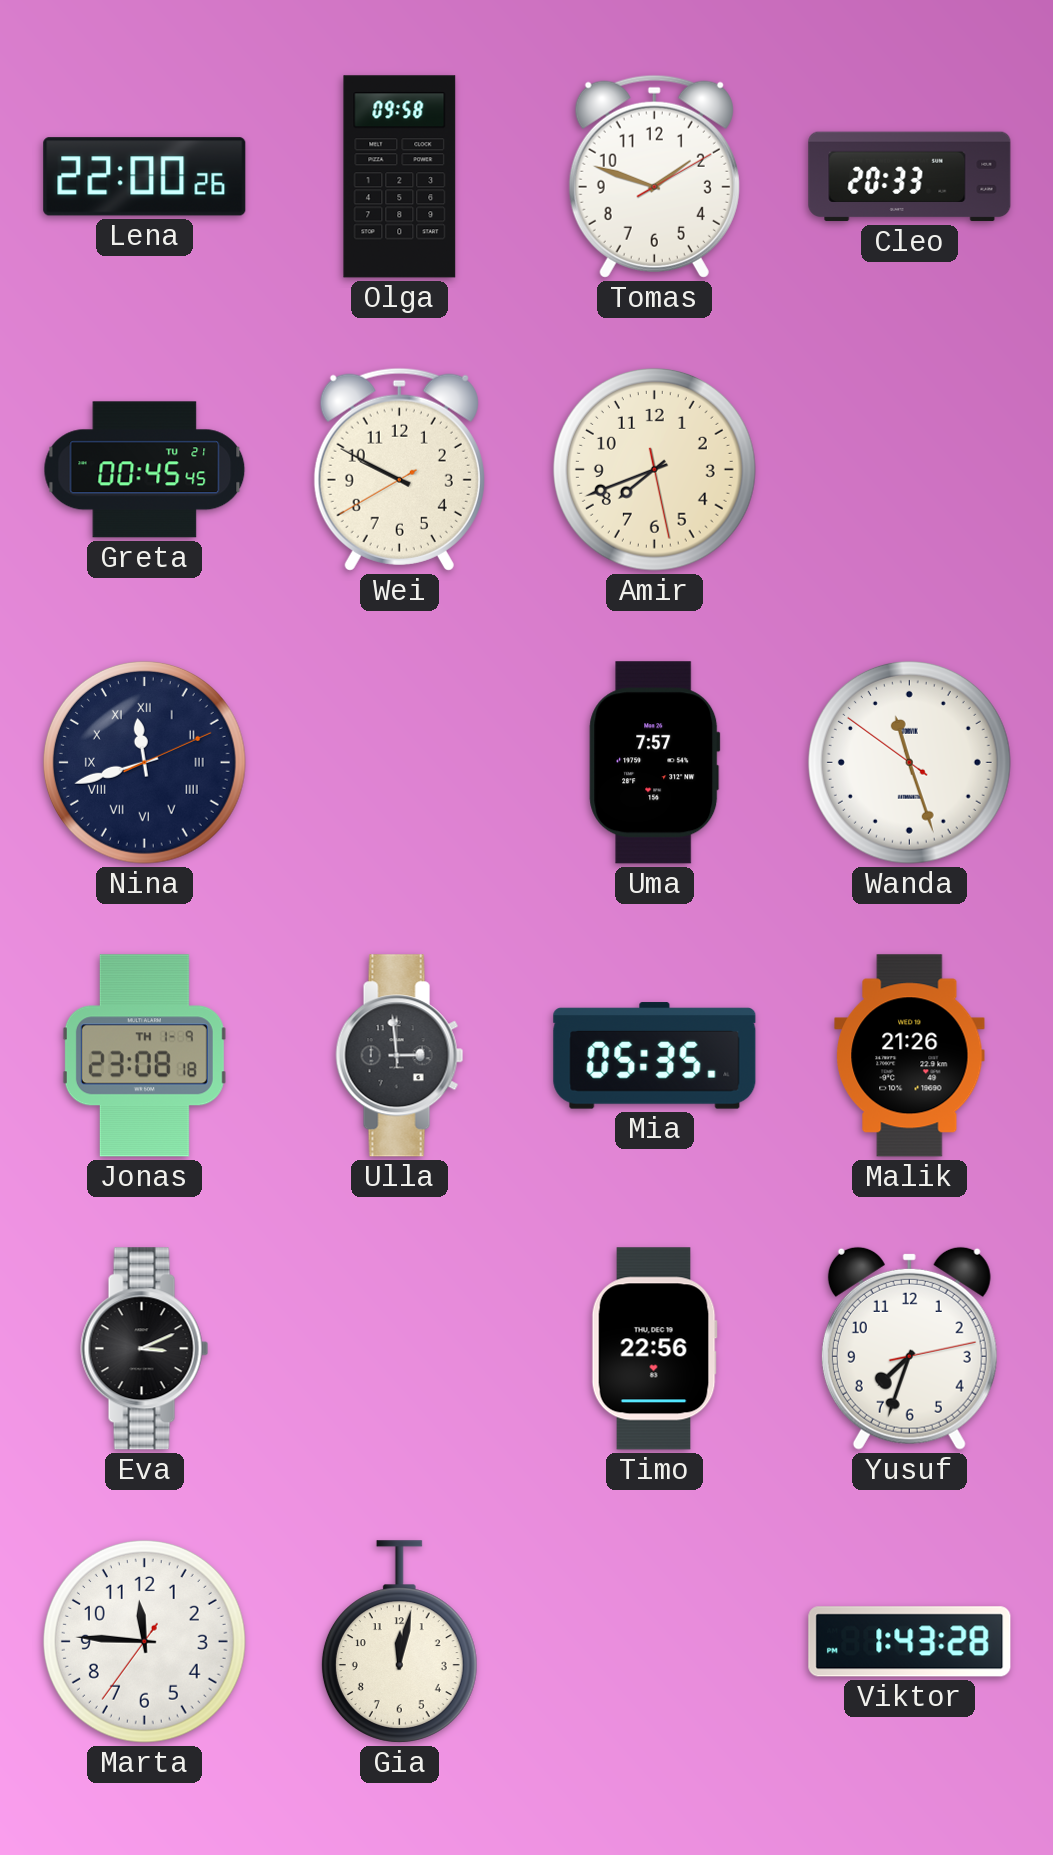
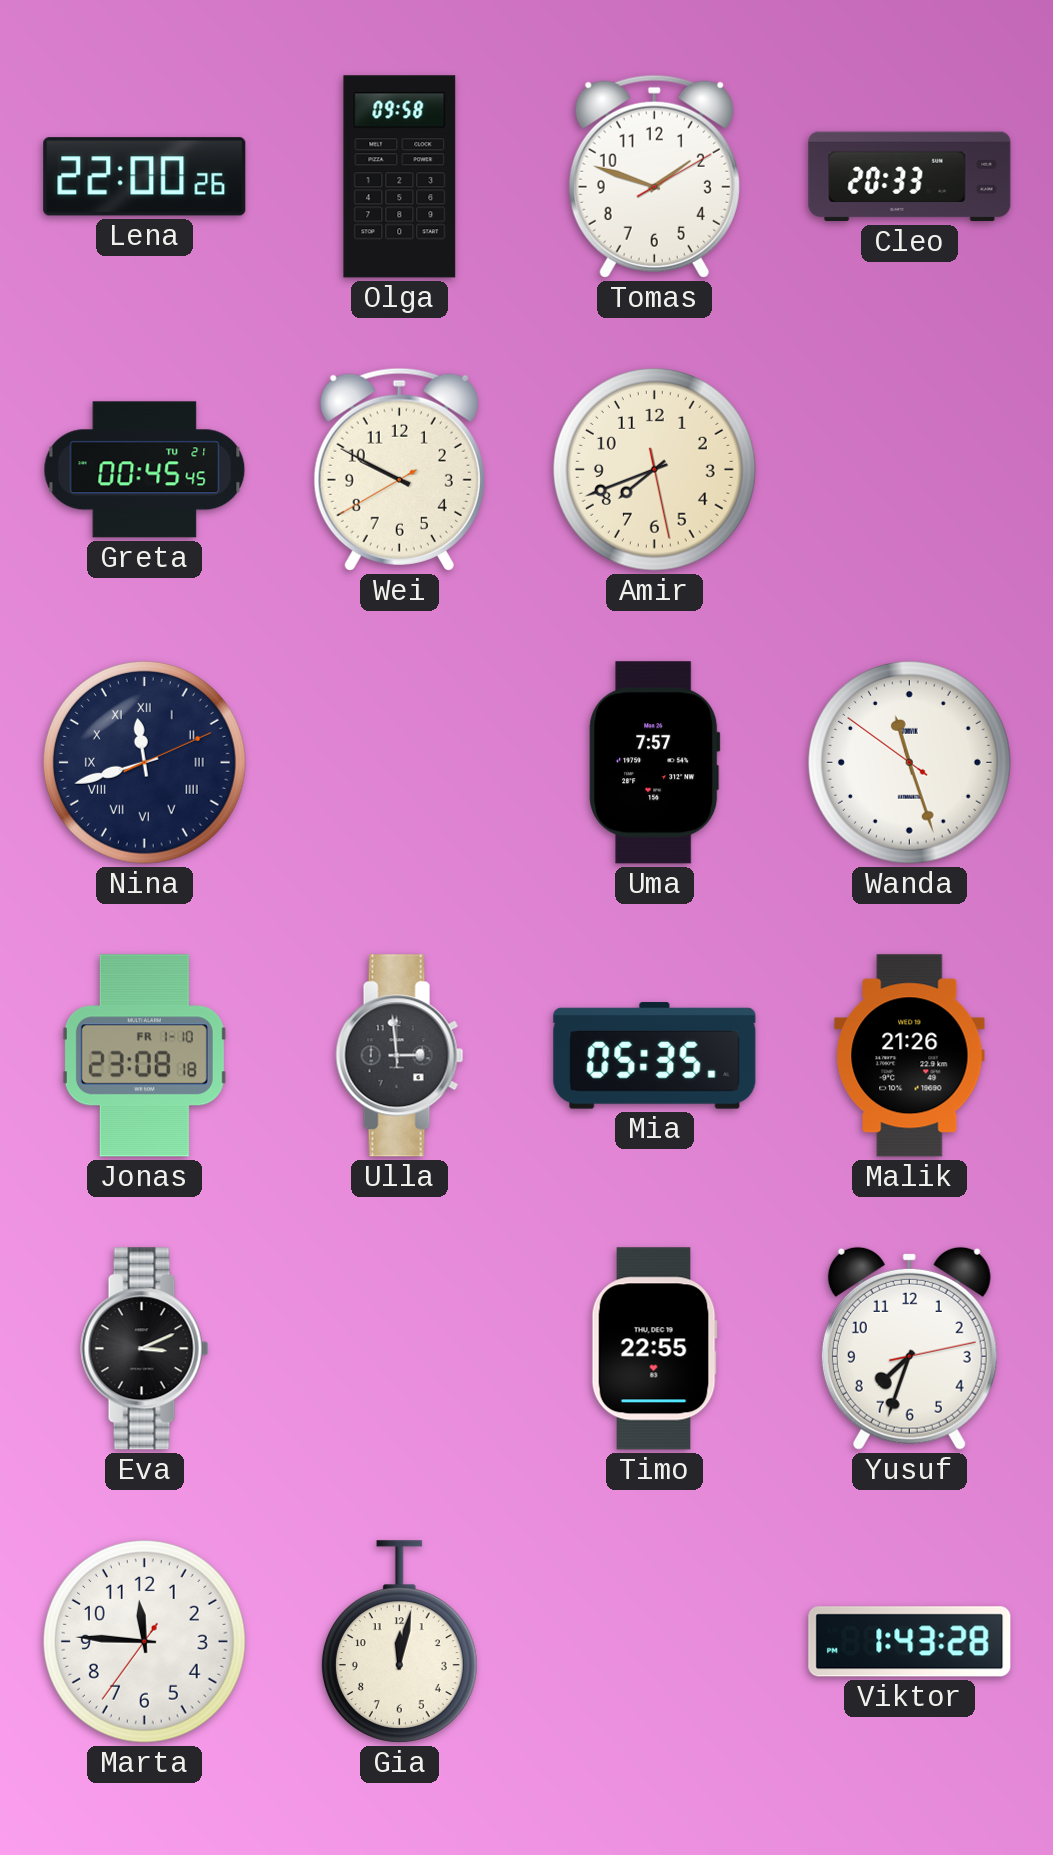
Jonas date: TH 1-9 -> FR 1-10 (144, 1056)
Timo: 22:56 -> 22:55 (654, 1349)
